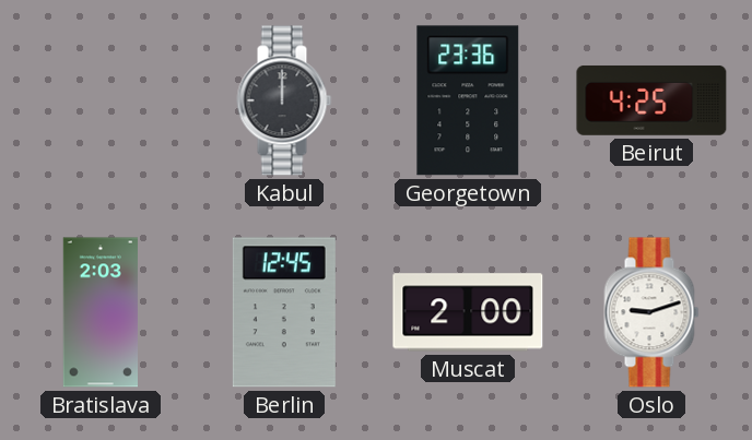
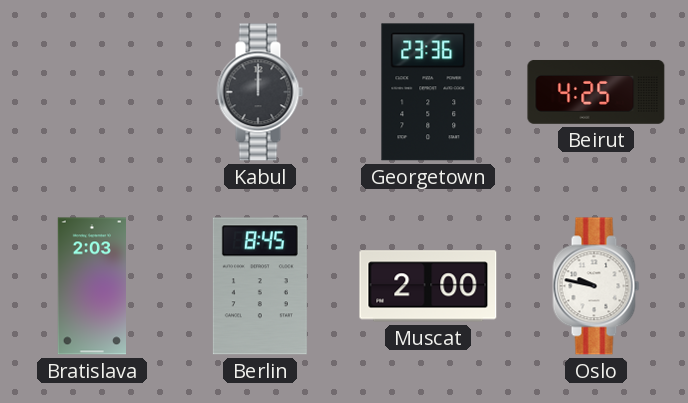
Berlin: 12:45 -> 8:45 (260, 286)
Oslo: 9:12 -> 9:47 (596, 286)
